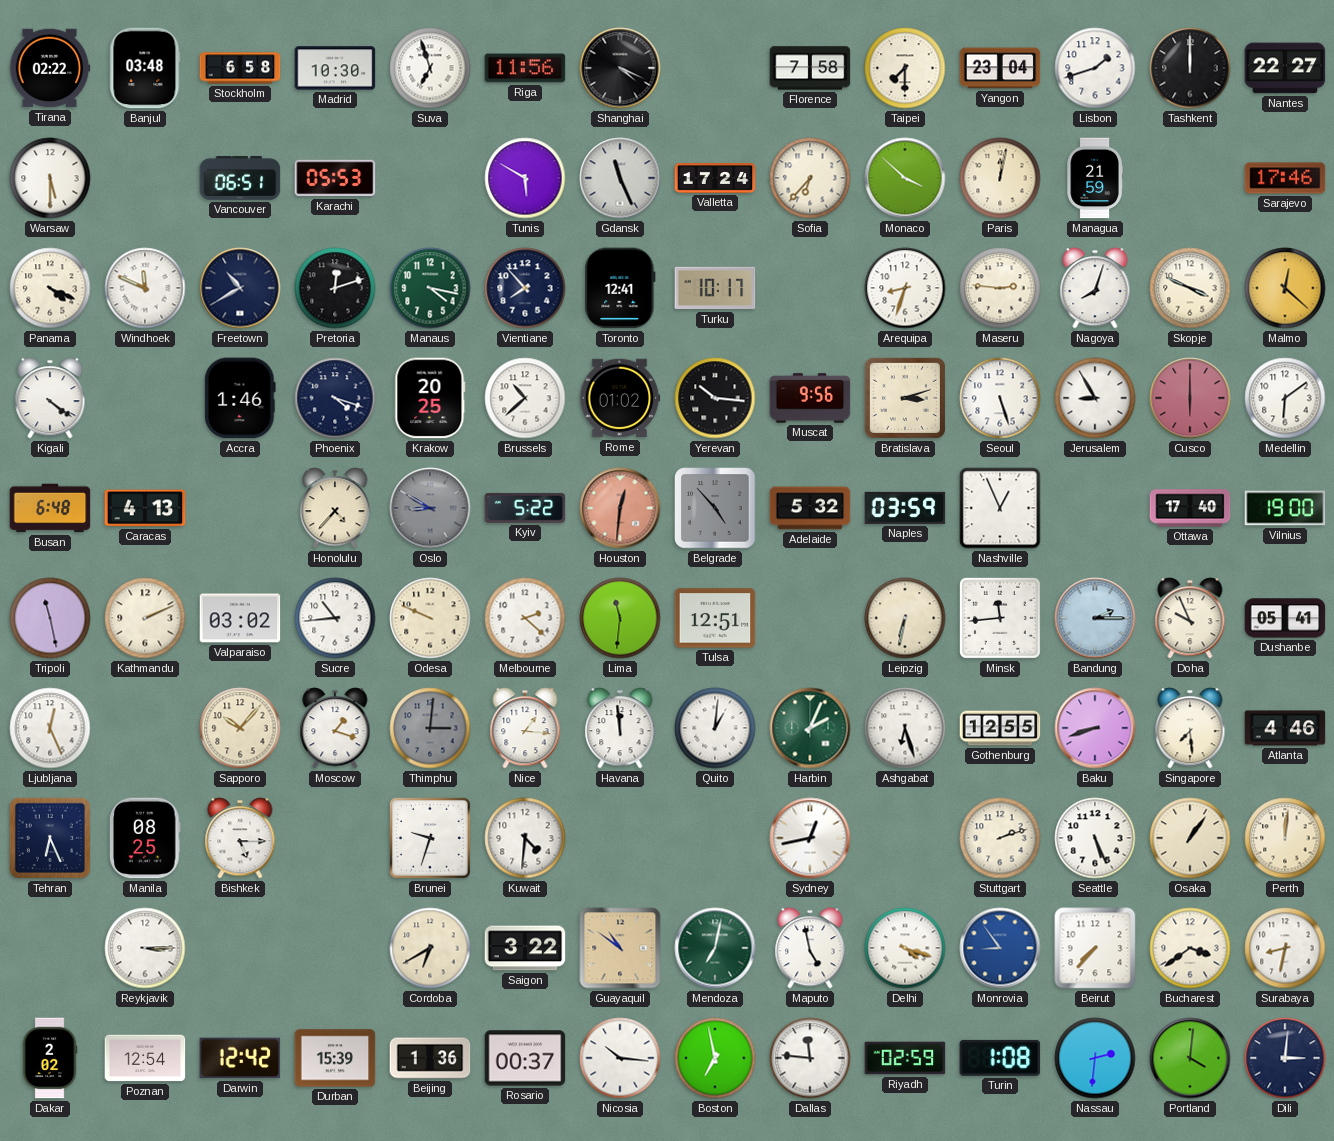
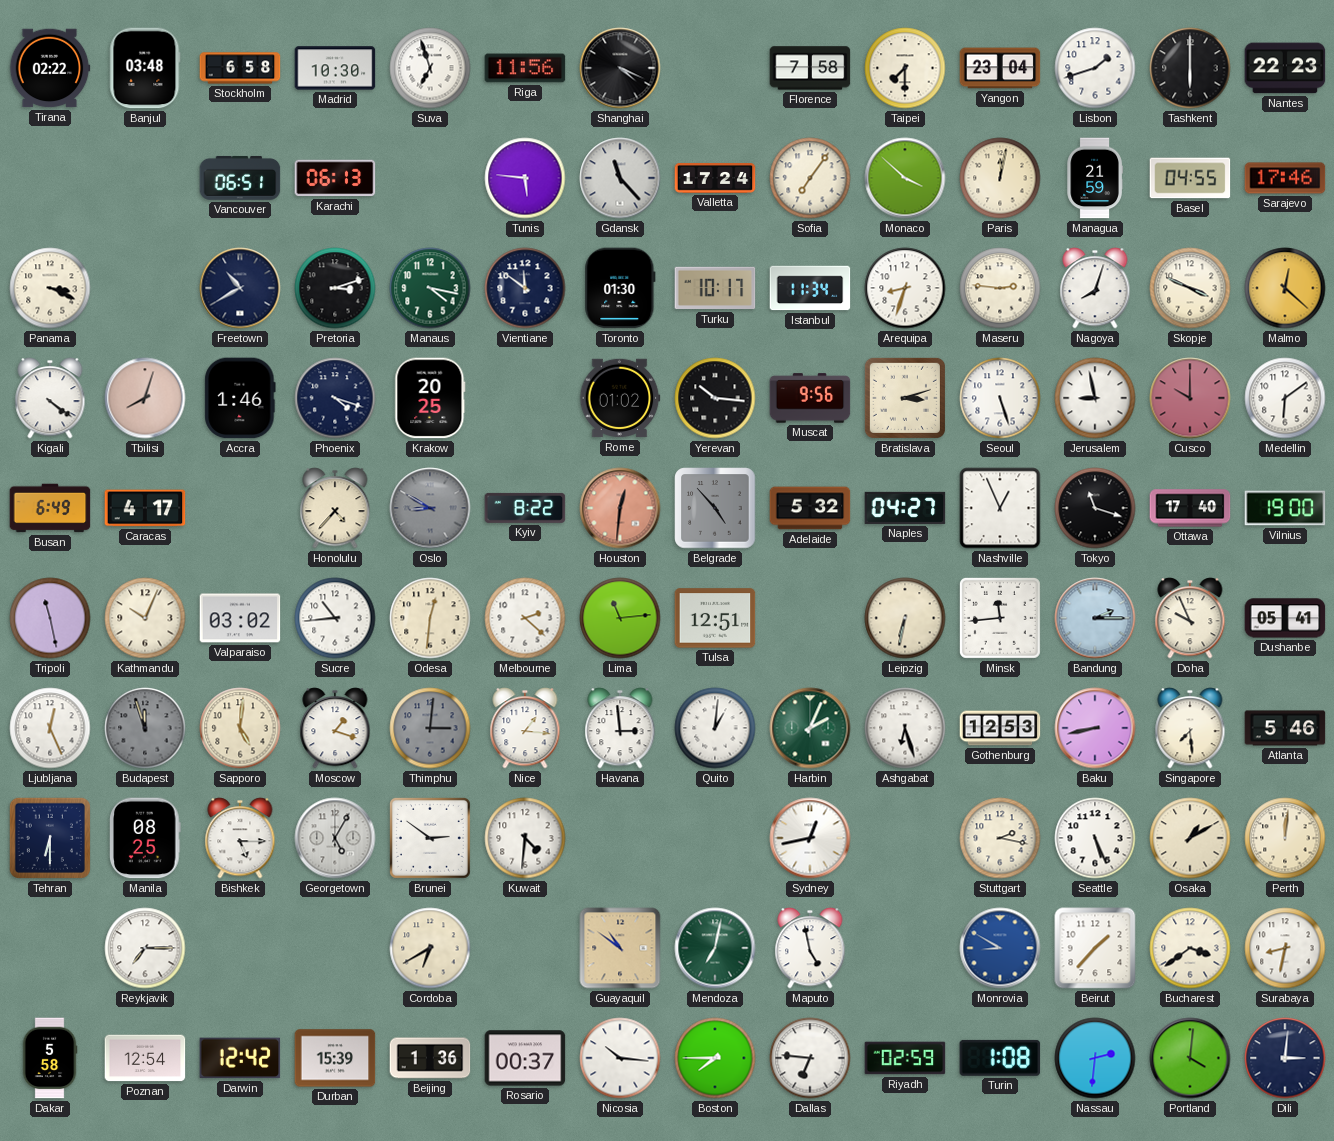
Tashkent: 12:00 -> 6:00 (1190, 68)
Nantes: 22:27 -> 22:23 (1285, 68)
Warsaw: 5:30 -> none (50, 178)
Karachi: 05:53 -> 06:13 (335, 178)
Tunis: 5:50 -> 5:46 (525, 178)
Gdansk: 11:26 -> 11:23 (620, 178)
Sofia: 6:37 -> 7:06 (810, 178)
Basel: none -> 04:55 (1190, 178)
Panama: 4:19 -> 3:19 (50, 288)
Windhoek: 11:49 -> none (145, 288)
Pretoria: 12:12 -> 3:12 (335, 288)
Vientiane: 7:53 -> 11:51 (525, 288)
Toronto: 12:41 -> 01:30 (620, 288)
Istanbul: none -> 11:34 (810, 288)
Tbilisi: none -> 8:03 (145, 398)
Brussels: 10:38 -> none (525, 398)
Jerusalem: 8:55 -> 8:58 (1095, 398)
Cusco: 6:00 -> 10:00 (1190, 398)
Busan: 6:48 -> 6:49 (50, 508)
Caracas: 4:13 -> 4:17 (145, 508)
Kyiv: 5:22 -> 8:22 (525, 508)
Naples: 03:59 -> 04:27 (905, 508)
Tokyo: none -> 11:18 (1095, 508)
Kathmandu: 2:11 -> 10:04 (145, 618)
Odesa: 9:49 -> 12:31 (430, 618)
Lima: 11:31 -> 11:14 (620, 618)
Budapest: none -> 11:57 (145, 728)
Sapporo: 10:07 -> 5:01 (240, 728)
Havana: 11:59 -> 2:59 (620, 728)
Gothenburg: 12:55 -> 12:53 (1000, 728)
Baku: 8:42 -> 8:43 (1095, 728)
Atlanta: 4:46 -> 5:46 (1285, 728)
Tehran: 6:26 -> 6:30 (50, 838)
Georgetown: none -> 5:05 (335, 838)
Brunei: 9:33 -> 2:51 (430, 838)
Stuttgart: 2:12 -> 2:17 (1000, 838)
Osaka: 1:06 -> 1:10 (1190, 838)
Reykjavik: 3:15 -> 7:15 (145, 948)
Saigon: 3:22 -> none (525, 948)
Delhi: 4:18 -> none (905, 948)
Monrovia: 8:54 -> 8:50 (1000, 948)
Beirut: 7:37 -> 1:37 (1095, 948)
Dakar: 2:02 -> 5:58 (50, 1058)
Boston: 6:58 -> 7:45 (715, 1058)
Dallas: 11:46 -> 6:46 (810, 1058)
